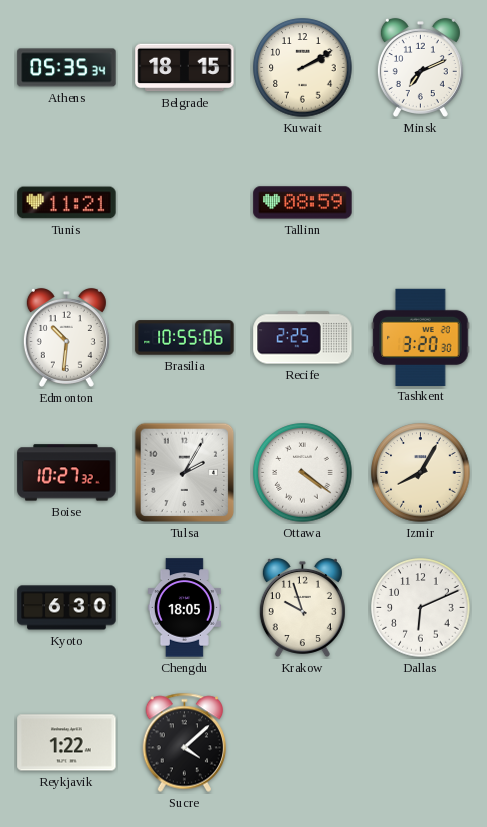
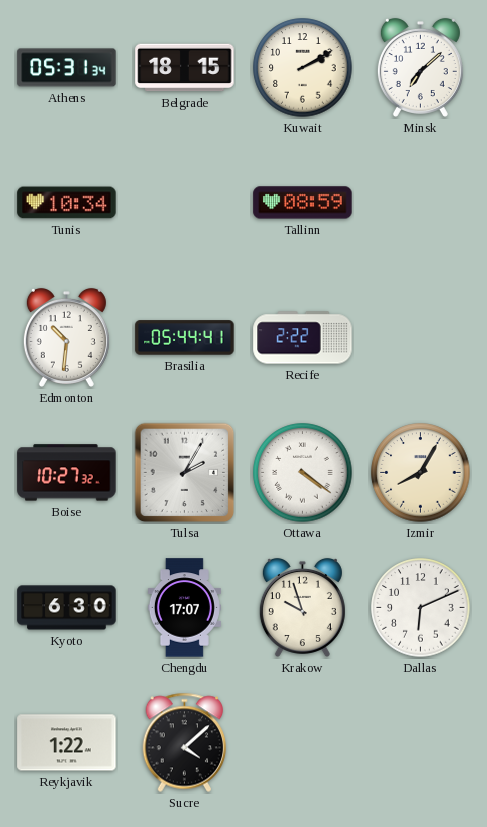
Athens: 05:35 -> 05:31 (67, 68)
Minsk: 7:11 -> 7:08 (420, 67)
Tunis: 11:21 -> 10:34 (67, 203)
Brasilia: 10:55 -> 05:44 (185, 338)
Recife: 2:25 -> 2:22 (303, 338)
Tashkent: 3:20 -> none (421, 337)
Chengdu: 18:05 -> 17:07 (184, 608)
